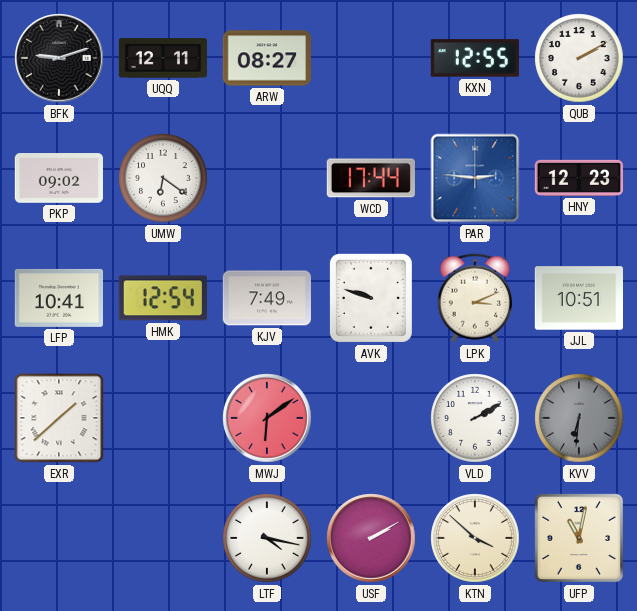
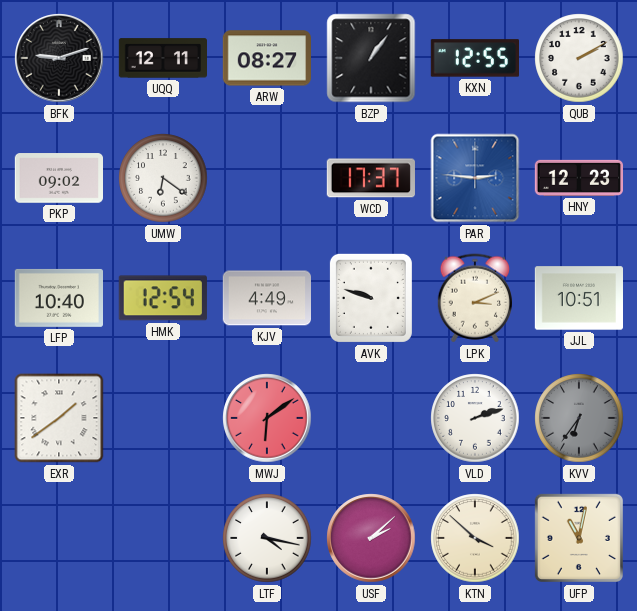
BZP: none -> 1:06 (371, 58)
WCD: 17:44 -> 17:37 (370, 178)
LFP: 10:41 -> 10:40 (58, 298)
KJV: 7:49 -> 4:49 (266, 298)
EXR: 1:38 -> 1:39 (59, 418)
VLD: 2:10 -> 2:12 (475, 418)
KVV: 6:31 -> 6:36 (579, 418)
USF: 2:10 -> 2:08 (371, 538)
